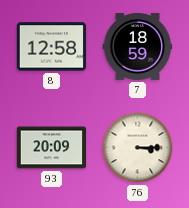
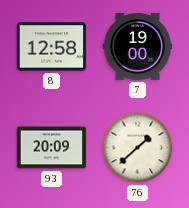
7: 18:59 -> 19:00 (138, 46)
76: 3:15 -> 1:38 (138, 148)
